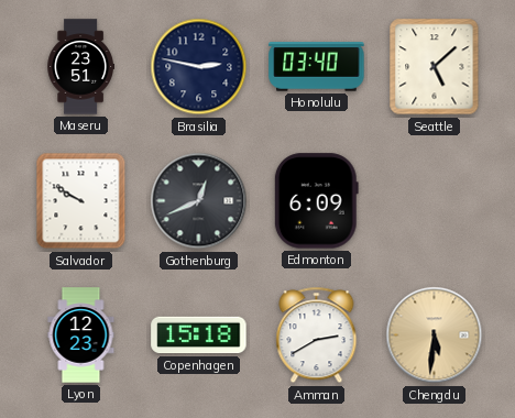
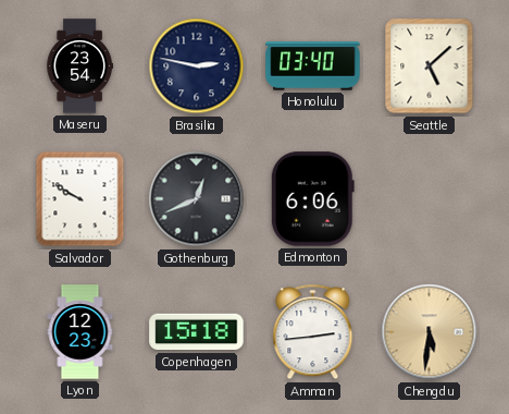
Maseru: 23:51 -> 23:54 (79, 66)
Edmonton: 6:09 -> 6:06 (312, 199)
Amman: 2:40 -> 2:44 (313, 332)
